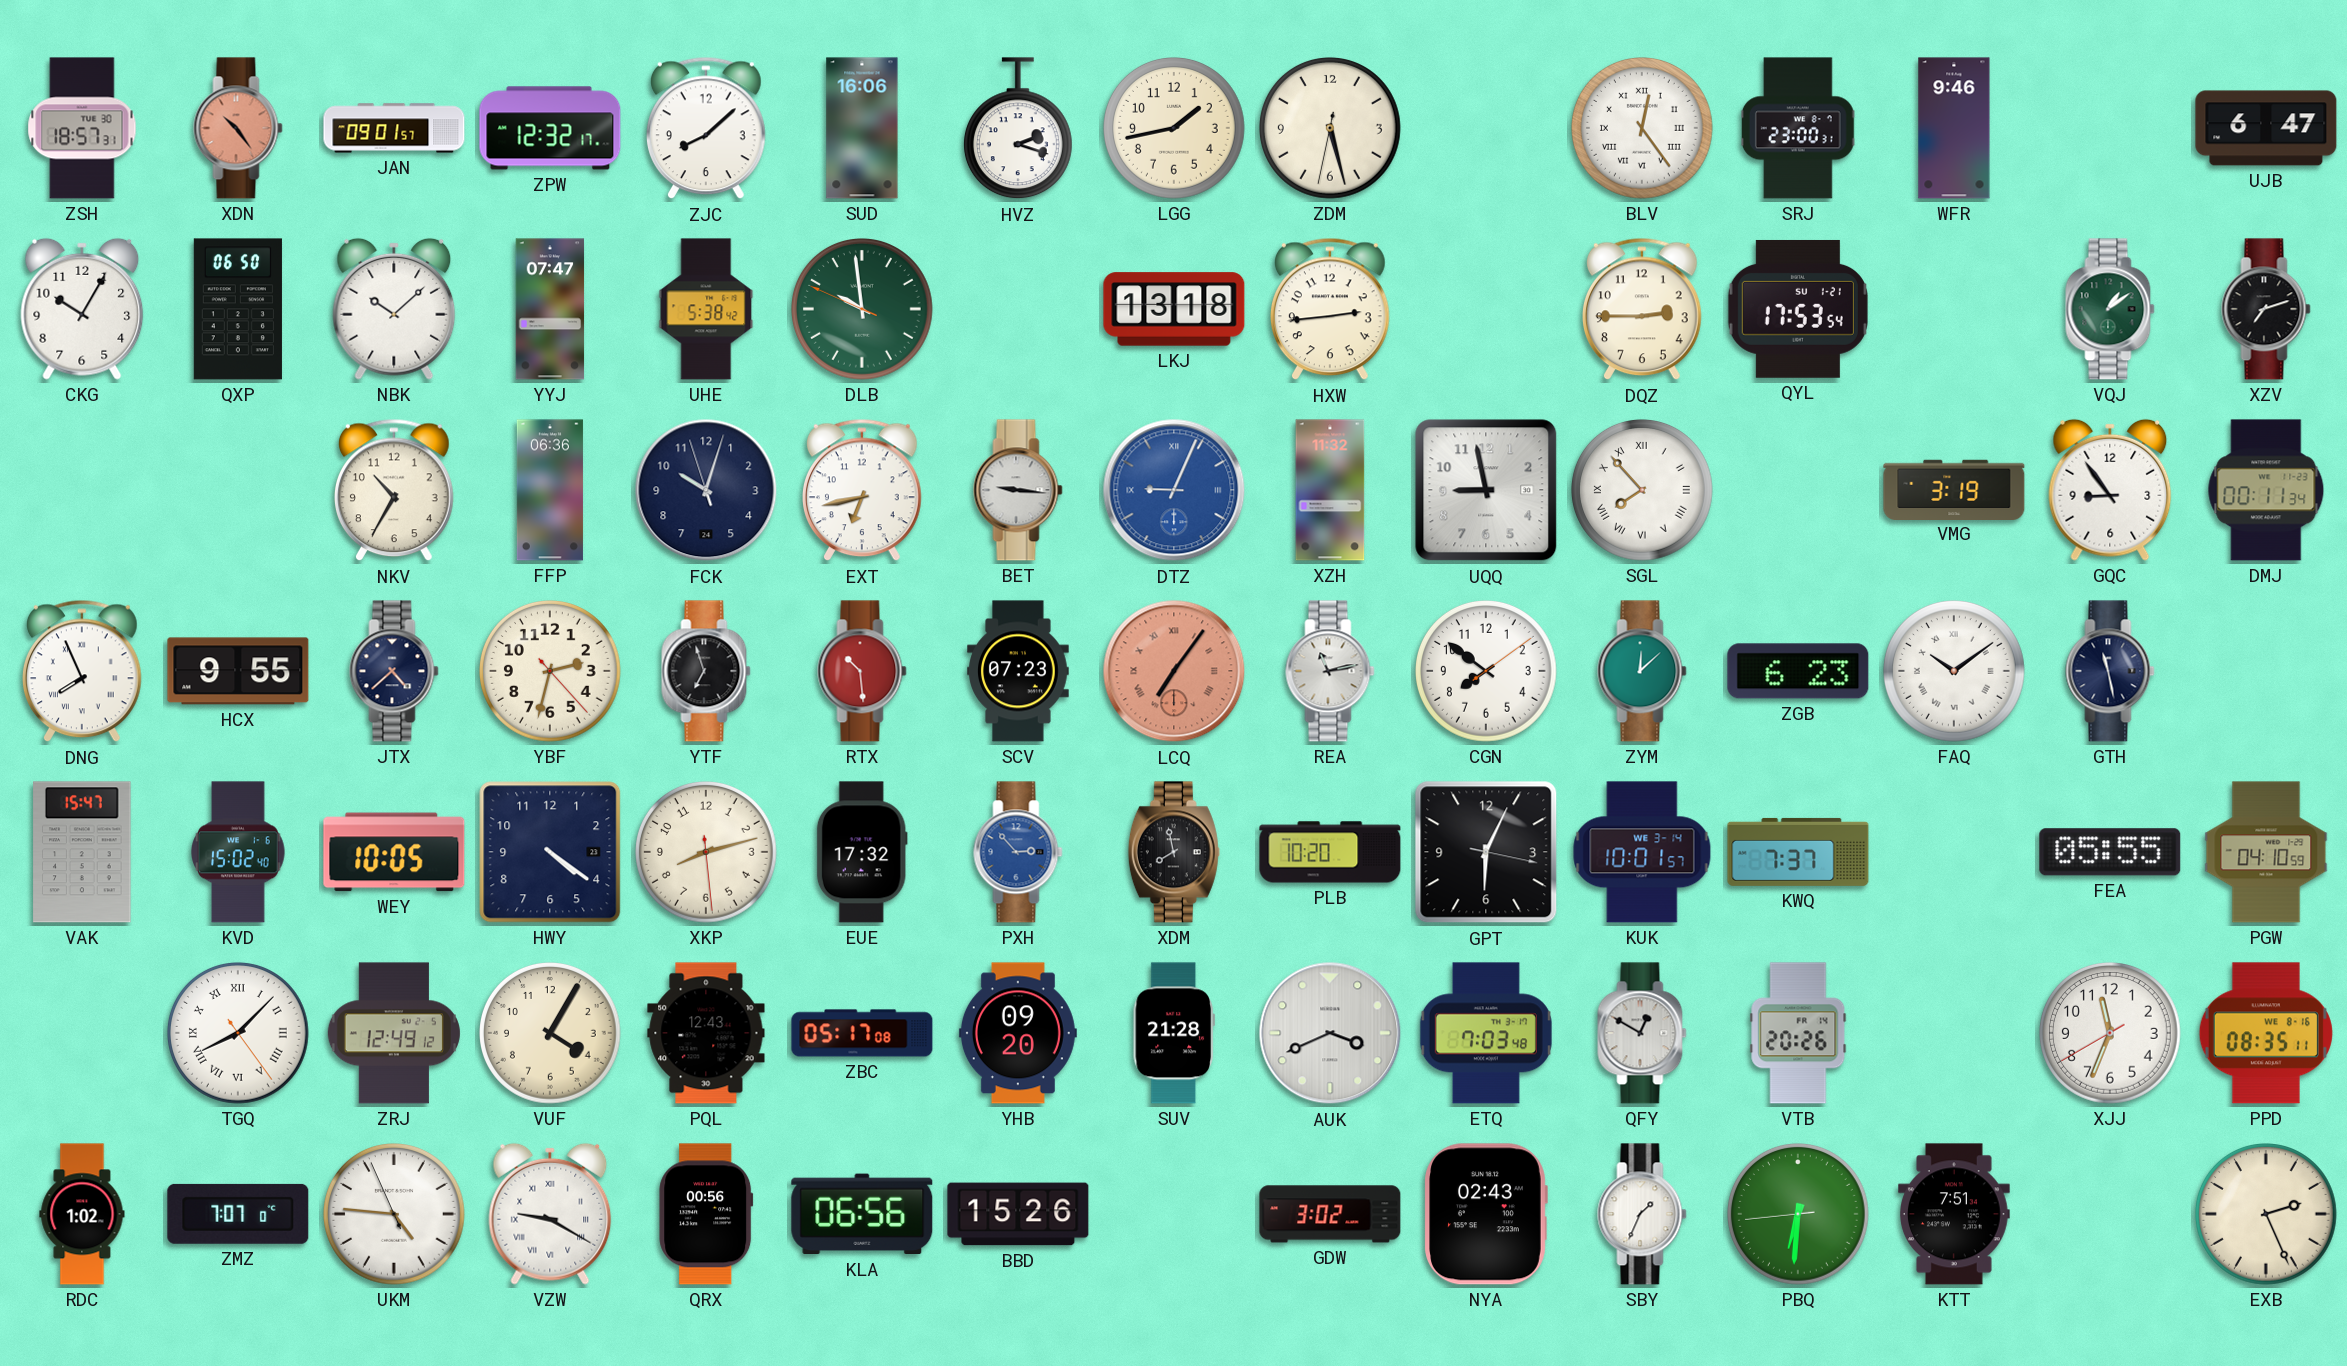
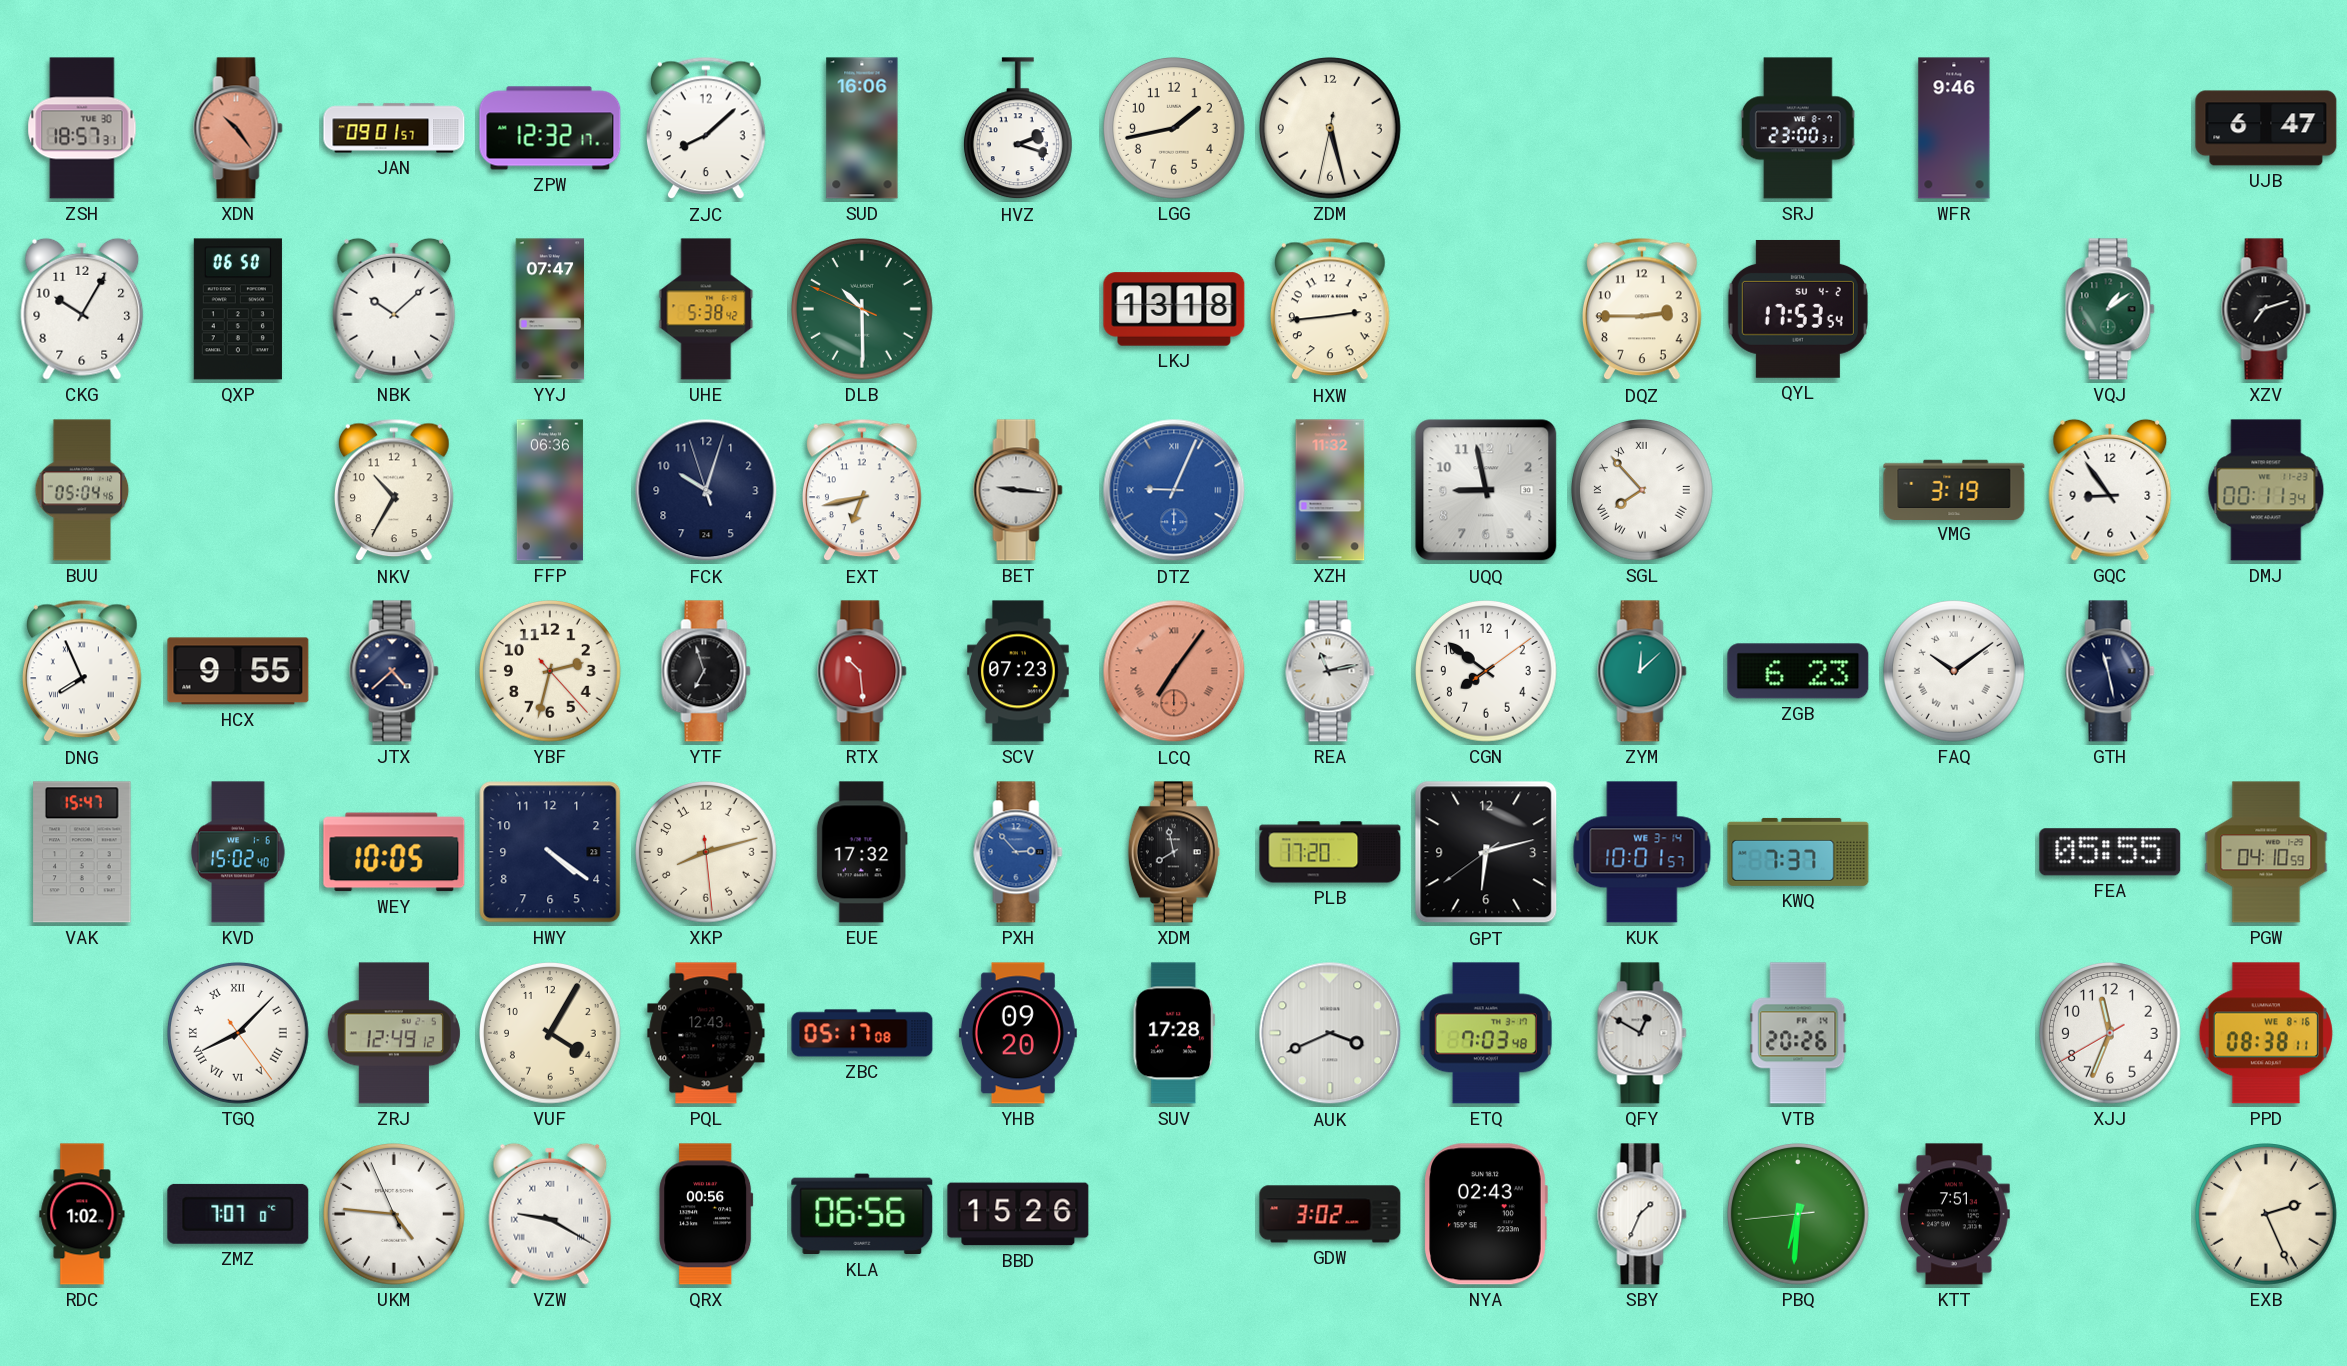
BLV: 12:24 -> none (1643, 129)
DLB: 9:58 -> 10:29 (863, 310)
QYL date: SU 1-21 -> SU 4-2 (1798, 309)
BUU: none -> 05:04 (82, 490)
PLB: 10:20 -> 17:20 (1330, 852)
GPT: 6:04 -> 6:12 (1486, 852)
SUV: 21:28 -> 17:28 (1174, 1033)
PPD: 08:35 -> 08:38 (2266, 1033)
